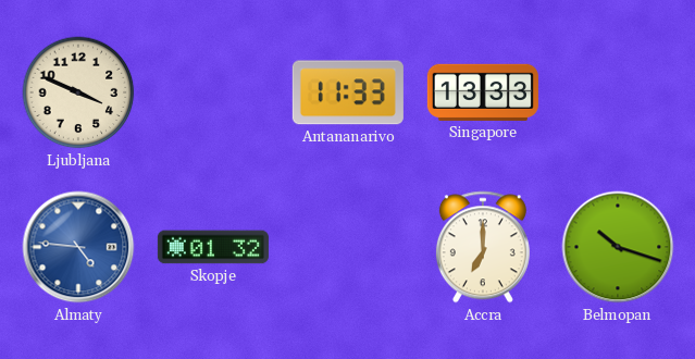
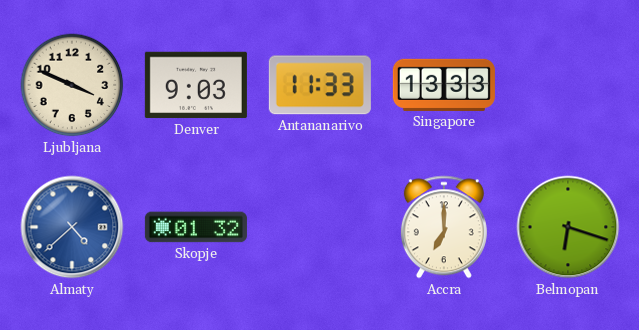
Denver: none -> 9:03 (196, 85)
Almaty: 4:46 -> 4:38 (72, 227)
Belmopan: 10:18 -> 6:18 (568, 227)
